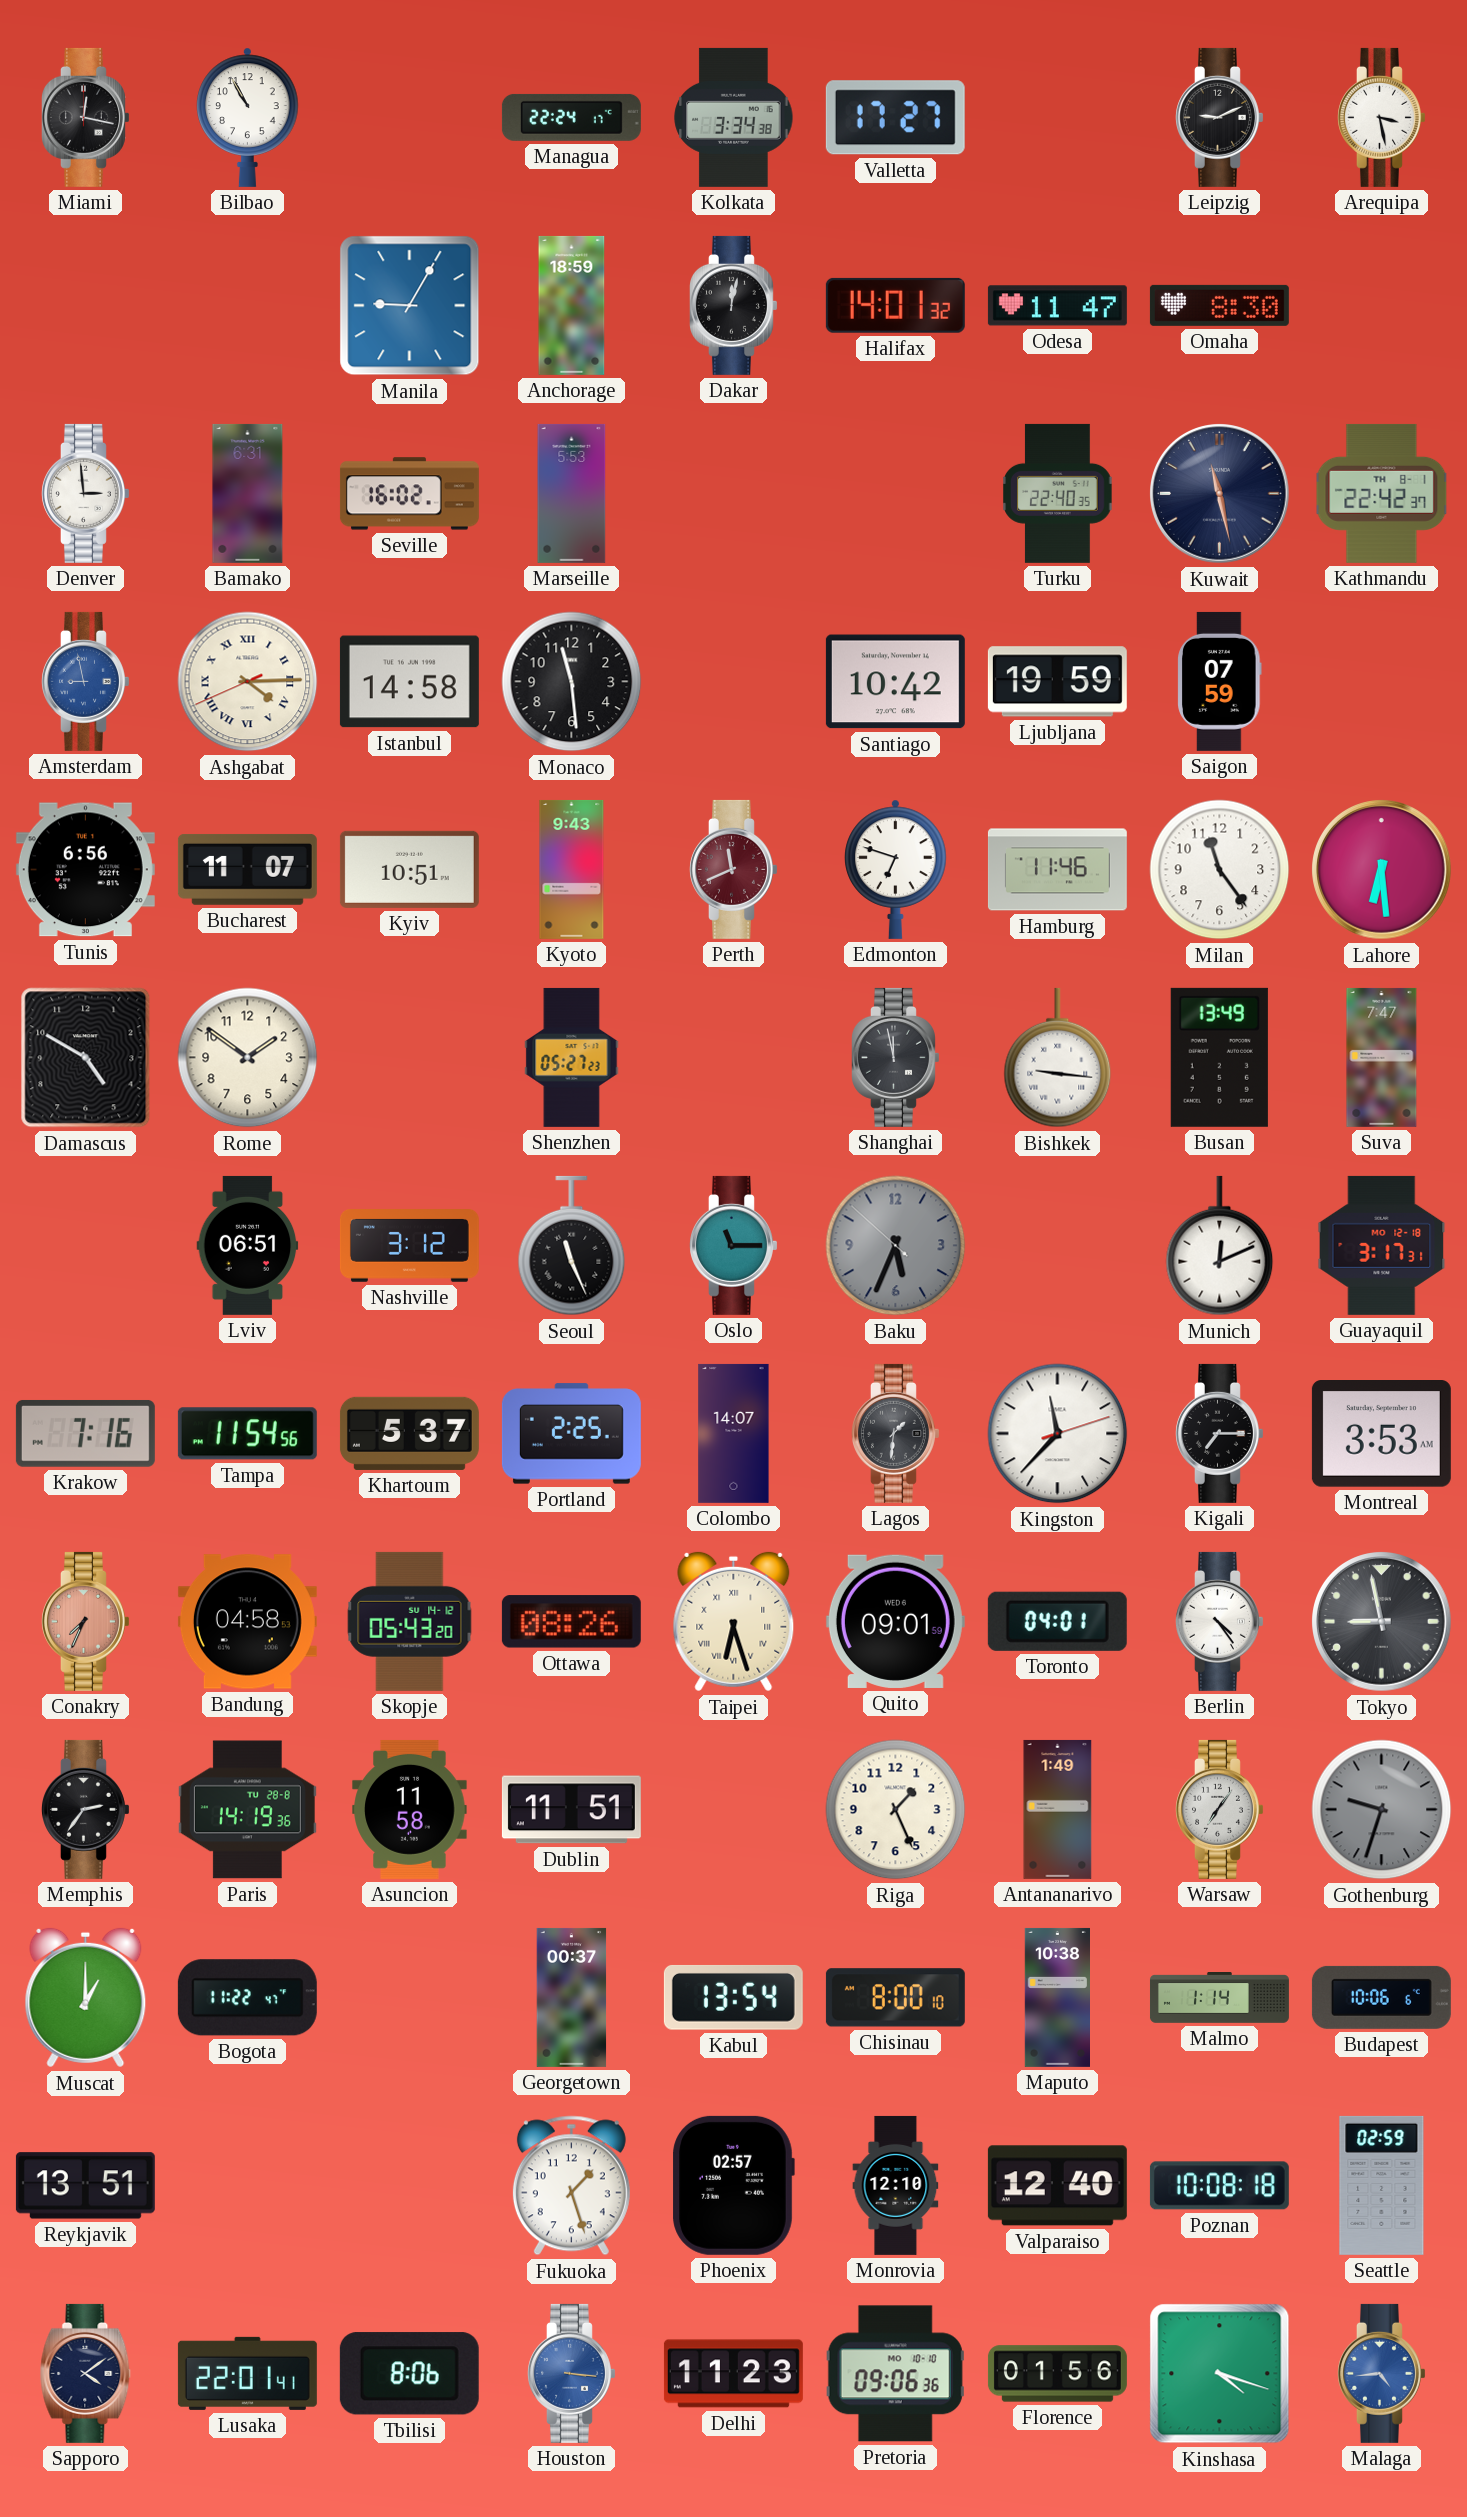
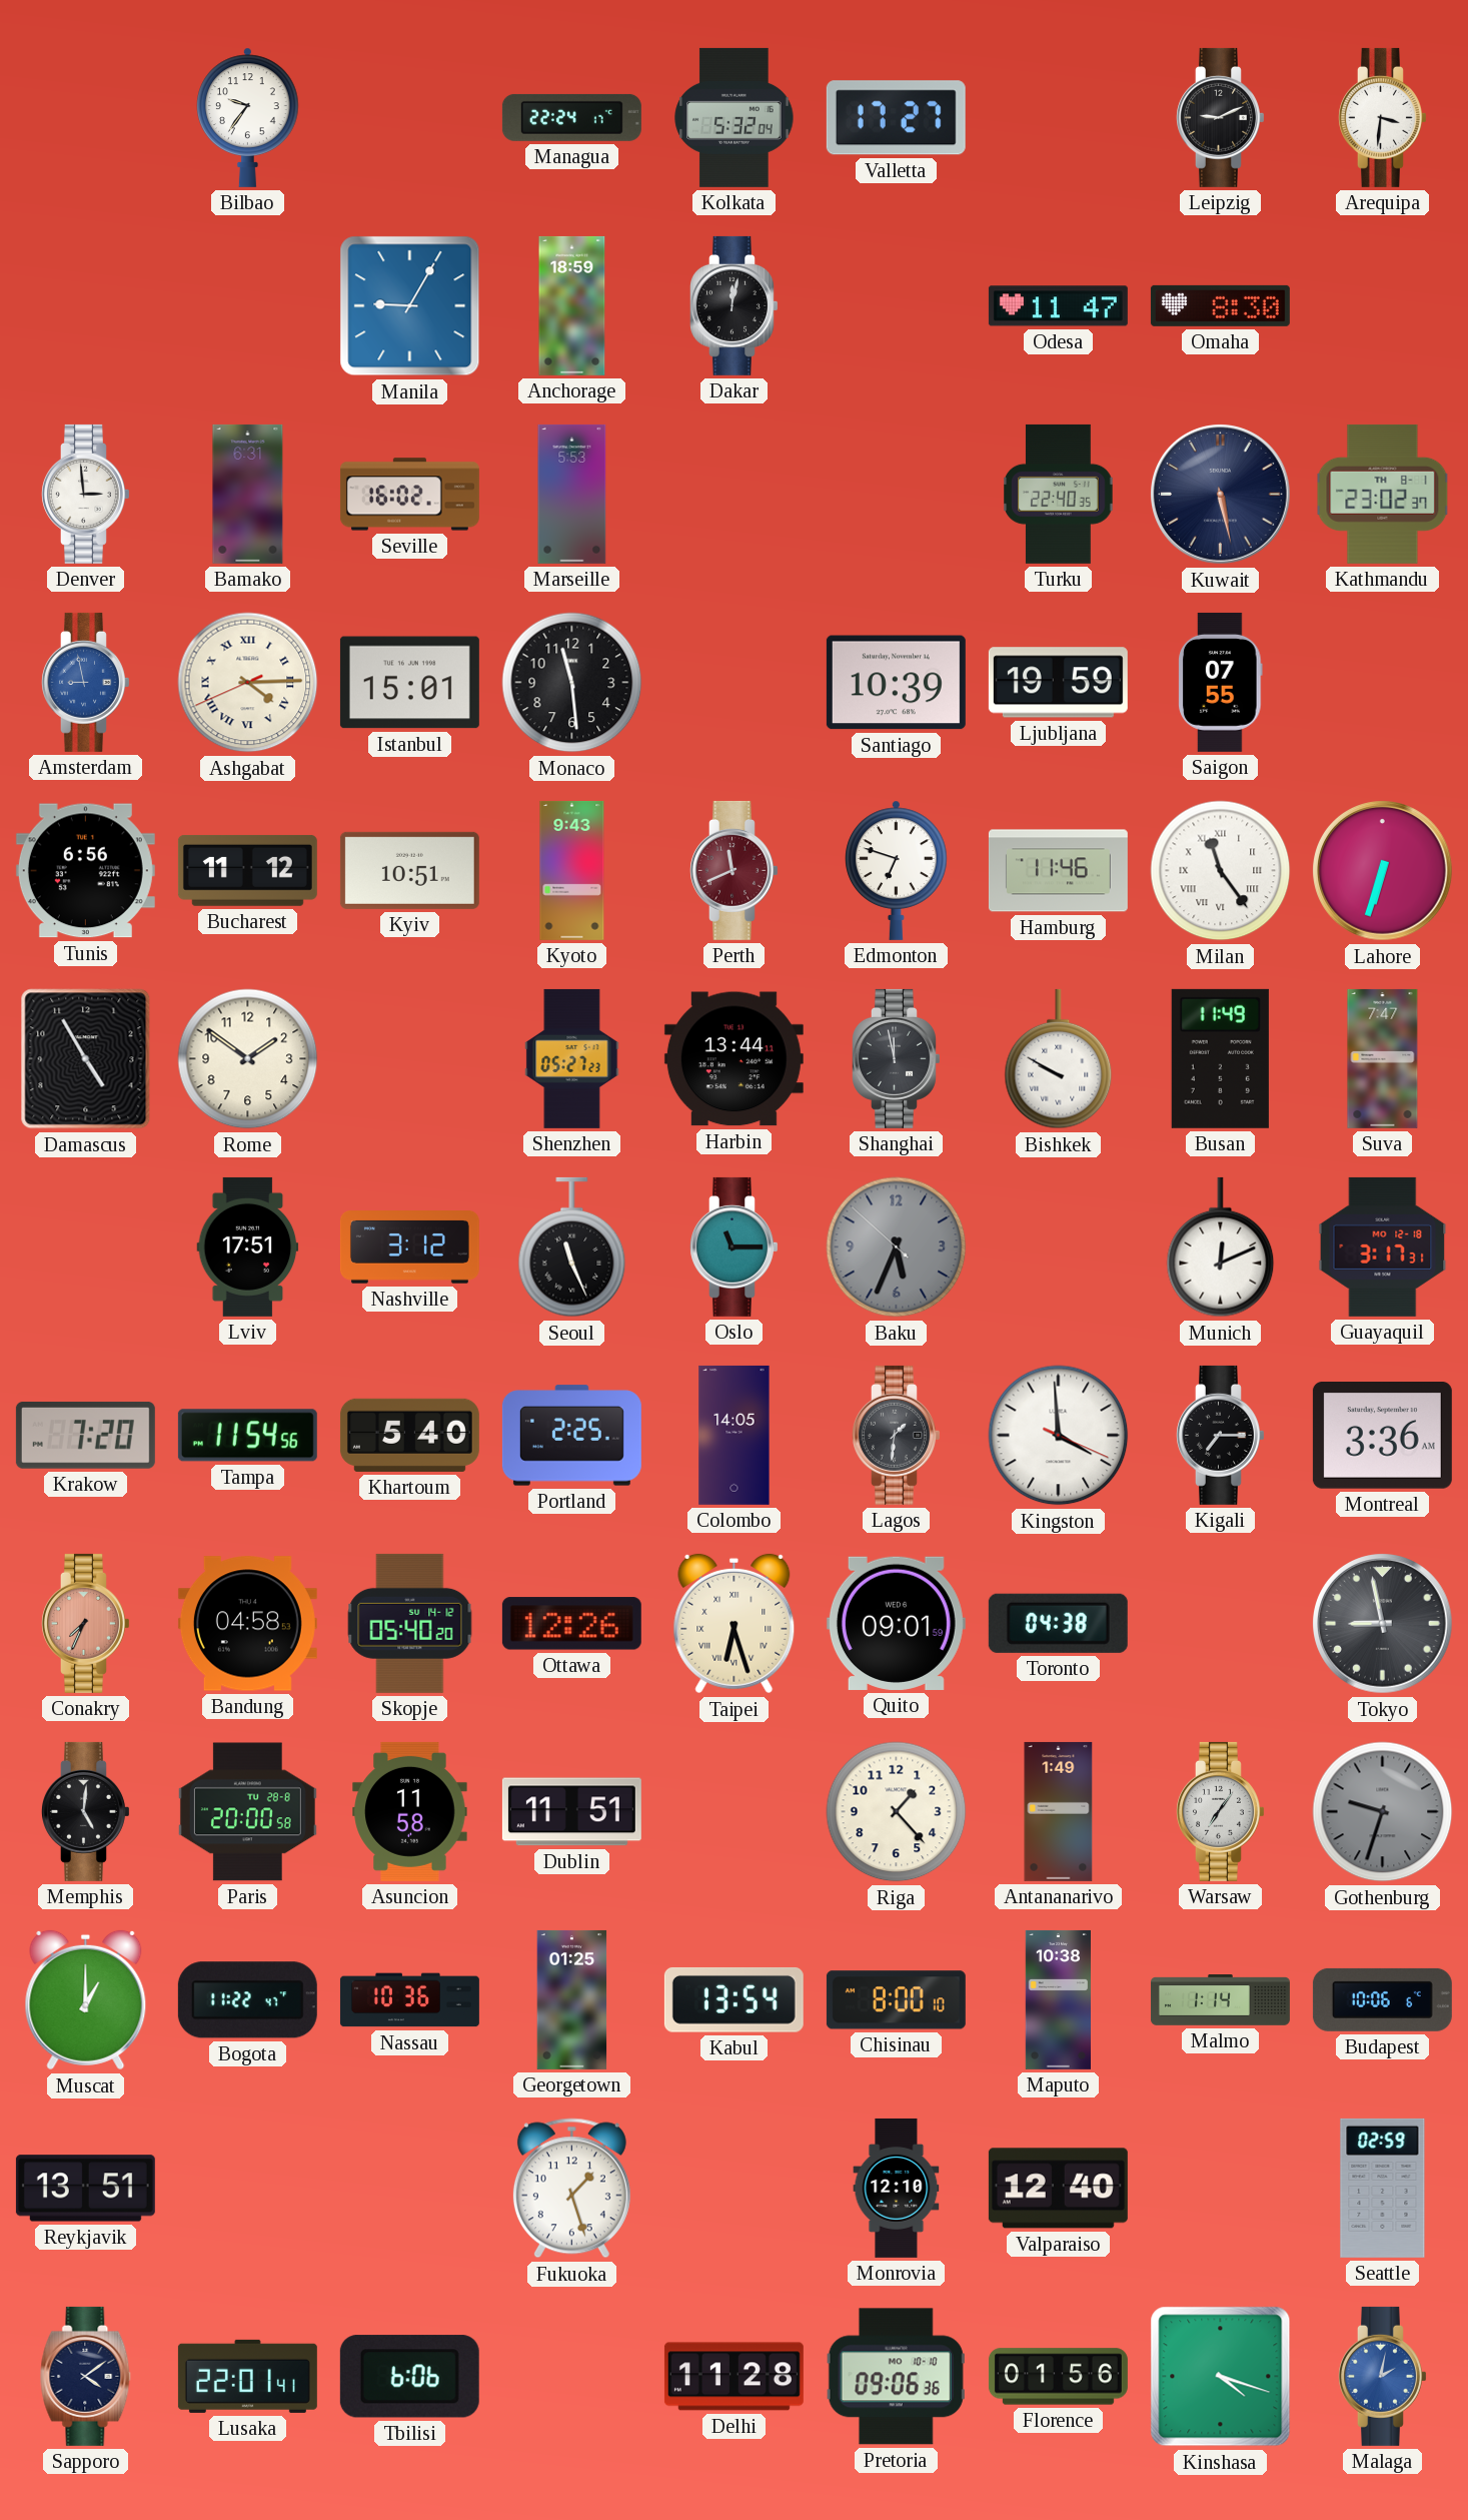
Miami: 12:17 -> none (86, 117)
Bilbao: 10:55 -> 9:36 (248, 117)
Kolkata: 3:34 -> 5:32 (735, 117)
Arequipa: 3:28 -> 3:31 (1383, 117)
Halifax: 14:01 -> none (895, 305)
Kuwait: 11:28 -> 5:28 (1221, 495)
Kathmandu: 22:42 -> 23:02 (1383, 494)
Istanbul: 14:58 -> 15:01 (409, 683)
Santiago: 10:42 -> 10:39 (896, 683)
Saigon: 07:59 -> 07:55 (1221, 682)
Bucharest: 11:07 -> 11:12 (247, 870)
Milan numerals: Arabic -> Roman (1221, 871)
Lahore: 6:29 -> 6:33 (1383, 871)
Damascus: 4:50 -> 4:55 (86, 1059)
Harbin: none -> 13:44 (733, 1059)
Bishkek: 9:16 -> 9:50 (1059, 1059)
Busan: 13:49 -> 11:49 (1220, 1058)
Lviv: 06:51 -> 17:51 (248, 1246)
Krakow: 7:16 -> 7:20 (85, 1435)
Khartoum: 5:37 -> 5:40 (409, 1435)
Colombo: 14:07 -> 14:05 (735, 1435)
Kingston: 11:37 -> 3:59 (1059, 1436)
Montreal: 3:53 -> 3:36 (1382, 1436)
Skopje: 05:43 -> 05:40 (410, 1623)
Ottawa: 08:26 -> 12:26 (571, 1624)
Toronto: 04:01 -> 04:38 (1058, 1623)
Berlin: 4:24 -> none (1220, 1621)
Memphis: 2:36 -> 5:01 (86, 1811)
Paris: 14:19 -> 20:00 (247, 1812)
Riga: 1:26 -> 1:23 (897, 1812)
Nassau: none -> 10:36 (409, 2000)
Georgetown: 00:37 -> 01:25 (572, 1999)
Phoenix: 02:57 -> none (733, 2185)
Poznan: 10:08 -> none (1219, 2186)
Tbilisi: 8:06 -> 6:06 (409, 2377)
Houston: 3:16 -> none (572, 2373)
Delhi: 11:23 -> 11:28 (733, 2377)
Malaga: 4:44 -> 2:02 (1383, 2376)
